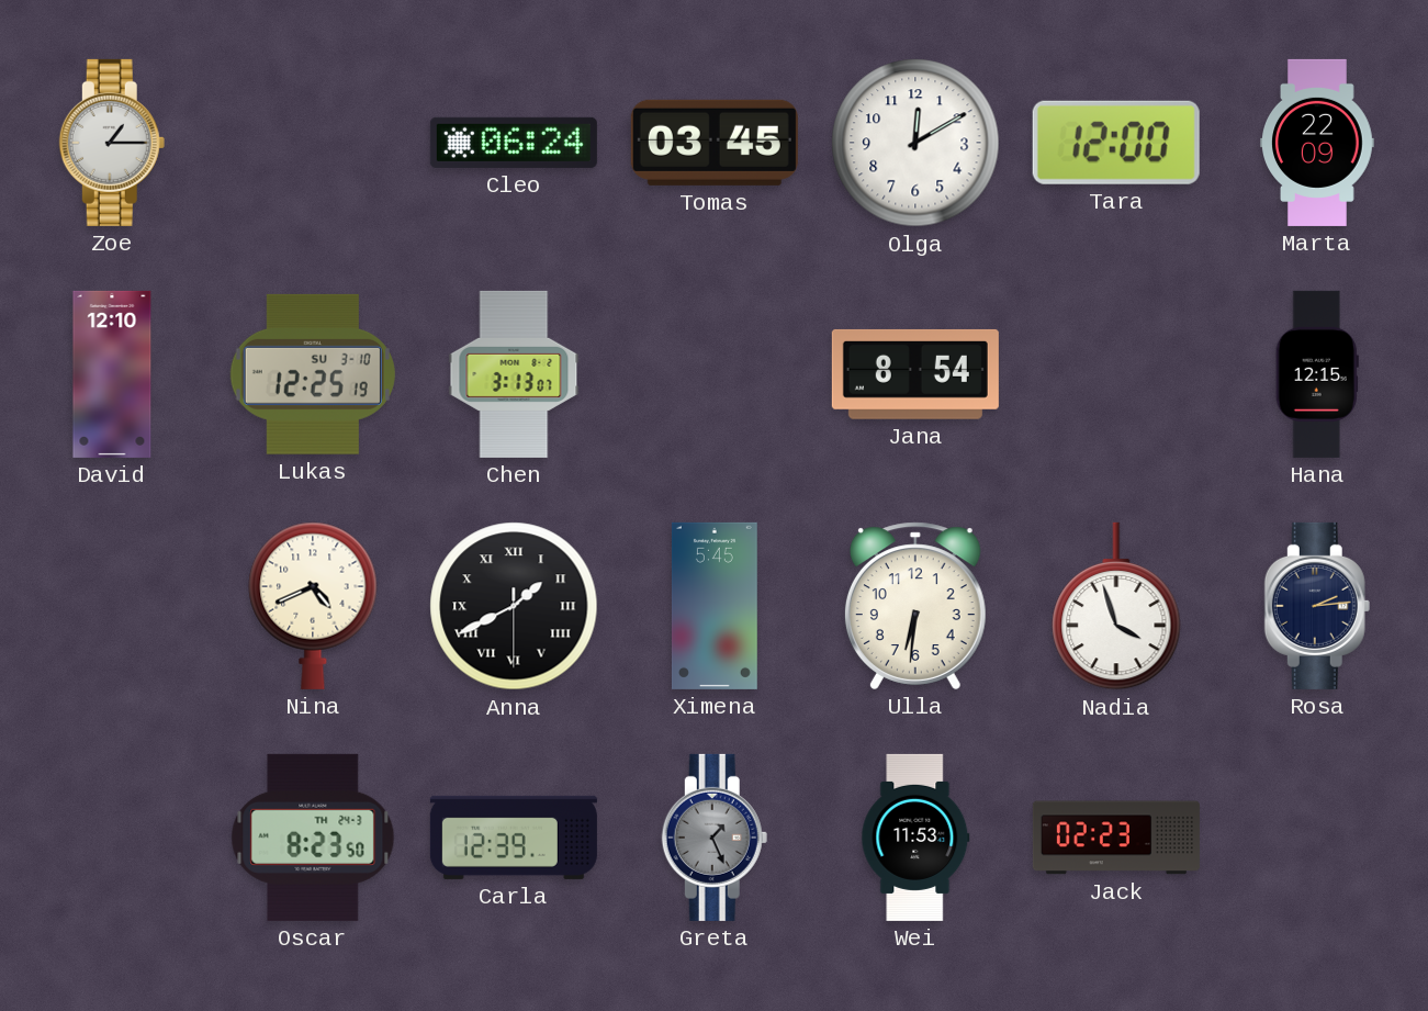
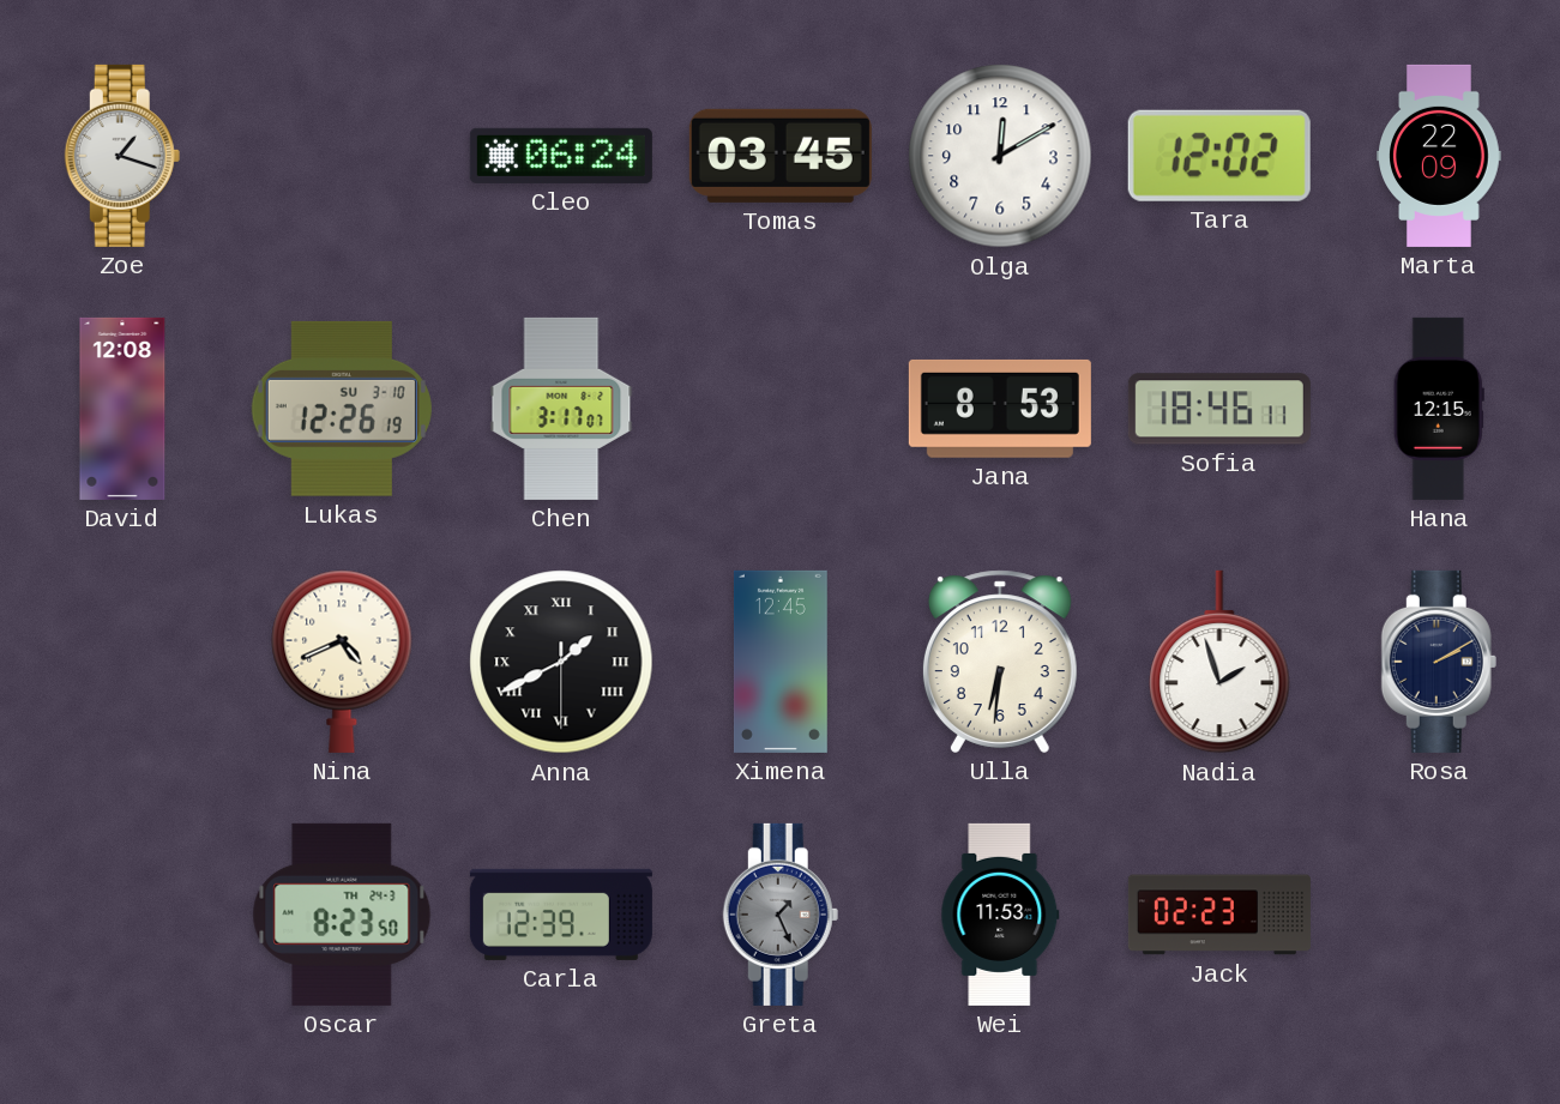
Zoe: 1:15 -> 1:18 (122, 156)
Tara: 12:00 -> 12:02 (1219, 156)
David: 12:10 -> 12:08 (122, 409)
Lukas: 12:25 -> 12:26 (342, 409)
Chen: 3:13 -> 3:17 (561, 409)
Jana: 8:54 -> 8:53 (1000, 409)
Sofia: none -> 18:46 (1219, 409)
Ximena: 5:45 -> 12:45 (781, 662)
Nadia: 3:57 -> 1:57 (1219, 662)
Rosa: 2:14 -> 2:10 (1439, 662)
